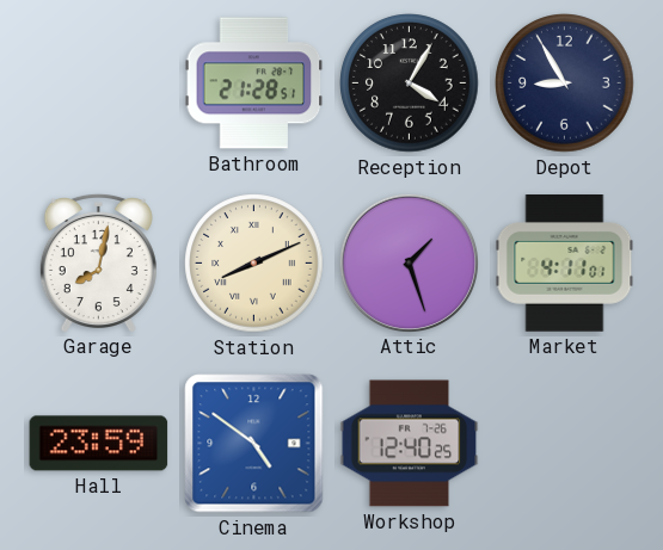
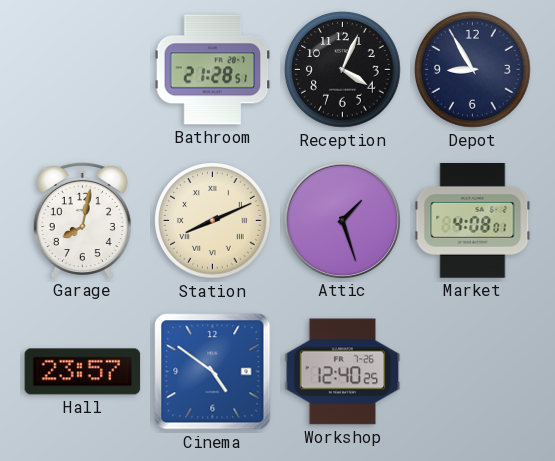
Reception: 4:05 -> 4:04 (343, 70)
Market: 4:11 -> 4:08 (473, 221)
Hall: 23:59 -> 23:57 (83, 372)
